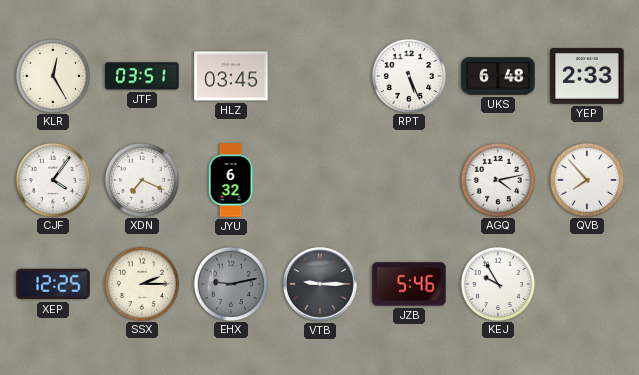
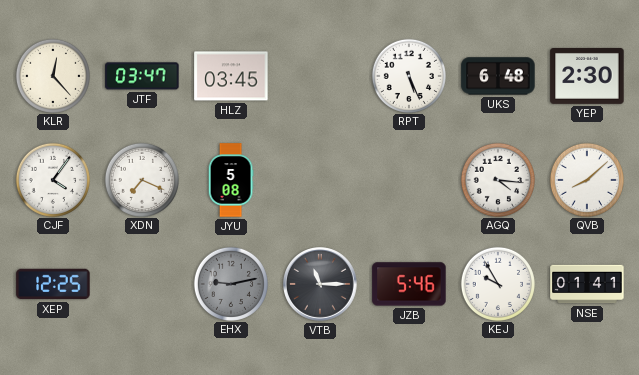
KLR: 12:25 -> 12:23 (52, 75)
JTF: 03:51 -> 03:47 (142, 76)
YEP: 2:33 -> 2:30 (587, 76)
JYU: 6:32 -> 5:08 (231, 180)
AGQ: 4:13 -> 4:16 (497, 179)
QVB: 7:53 -> 8:08 (586, 179)
SSX: 2:15 -> none (141, 283)
VTB: 9:15 -> 11:15 (320, 284)
NSE: none -> 01:41 (587, 284)
